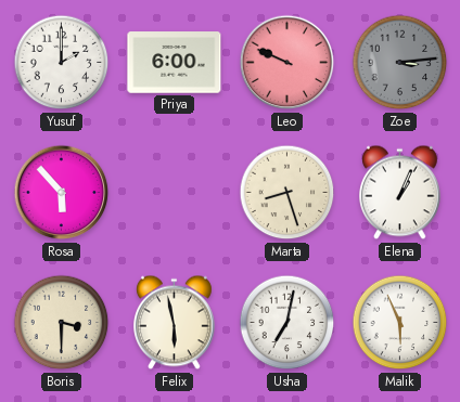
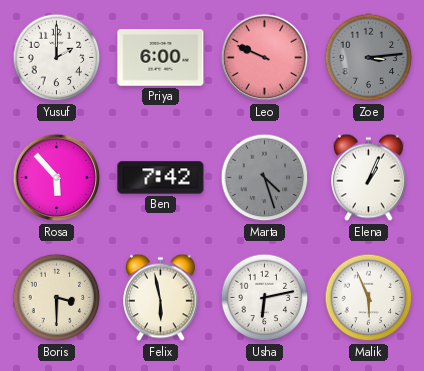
Ben: none -> 7:42 (161, 178)
Marta: 8:27 -> 4:27 (265, 178)
Marta dial: cream -> grey (265, 178)
Usha: 7:02 -> 6:13 (265, 298)
